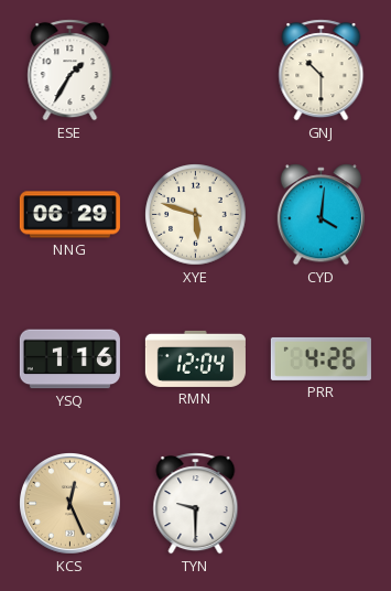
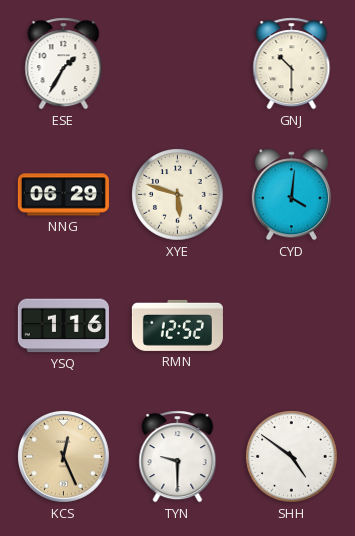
RMN: 12:04 -> 12:52 (177, 325)
PRR: 4:26 -> none (321, 358)
SHH: none -> 4:51 (292, 457)
